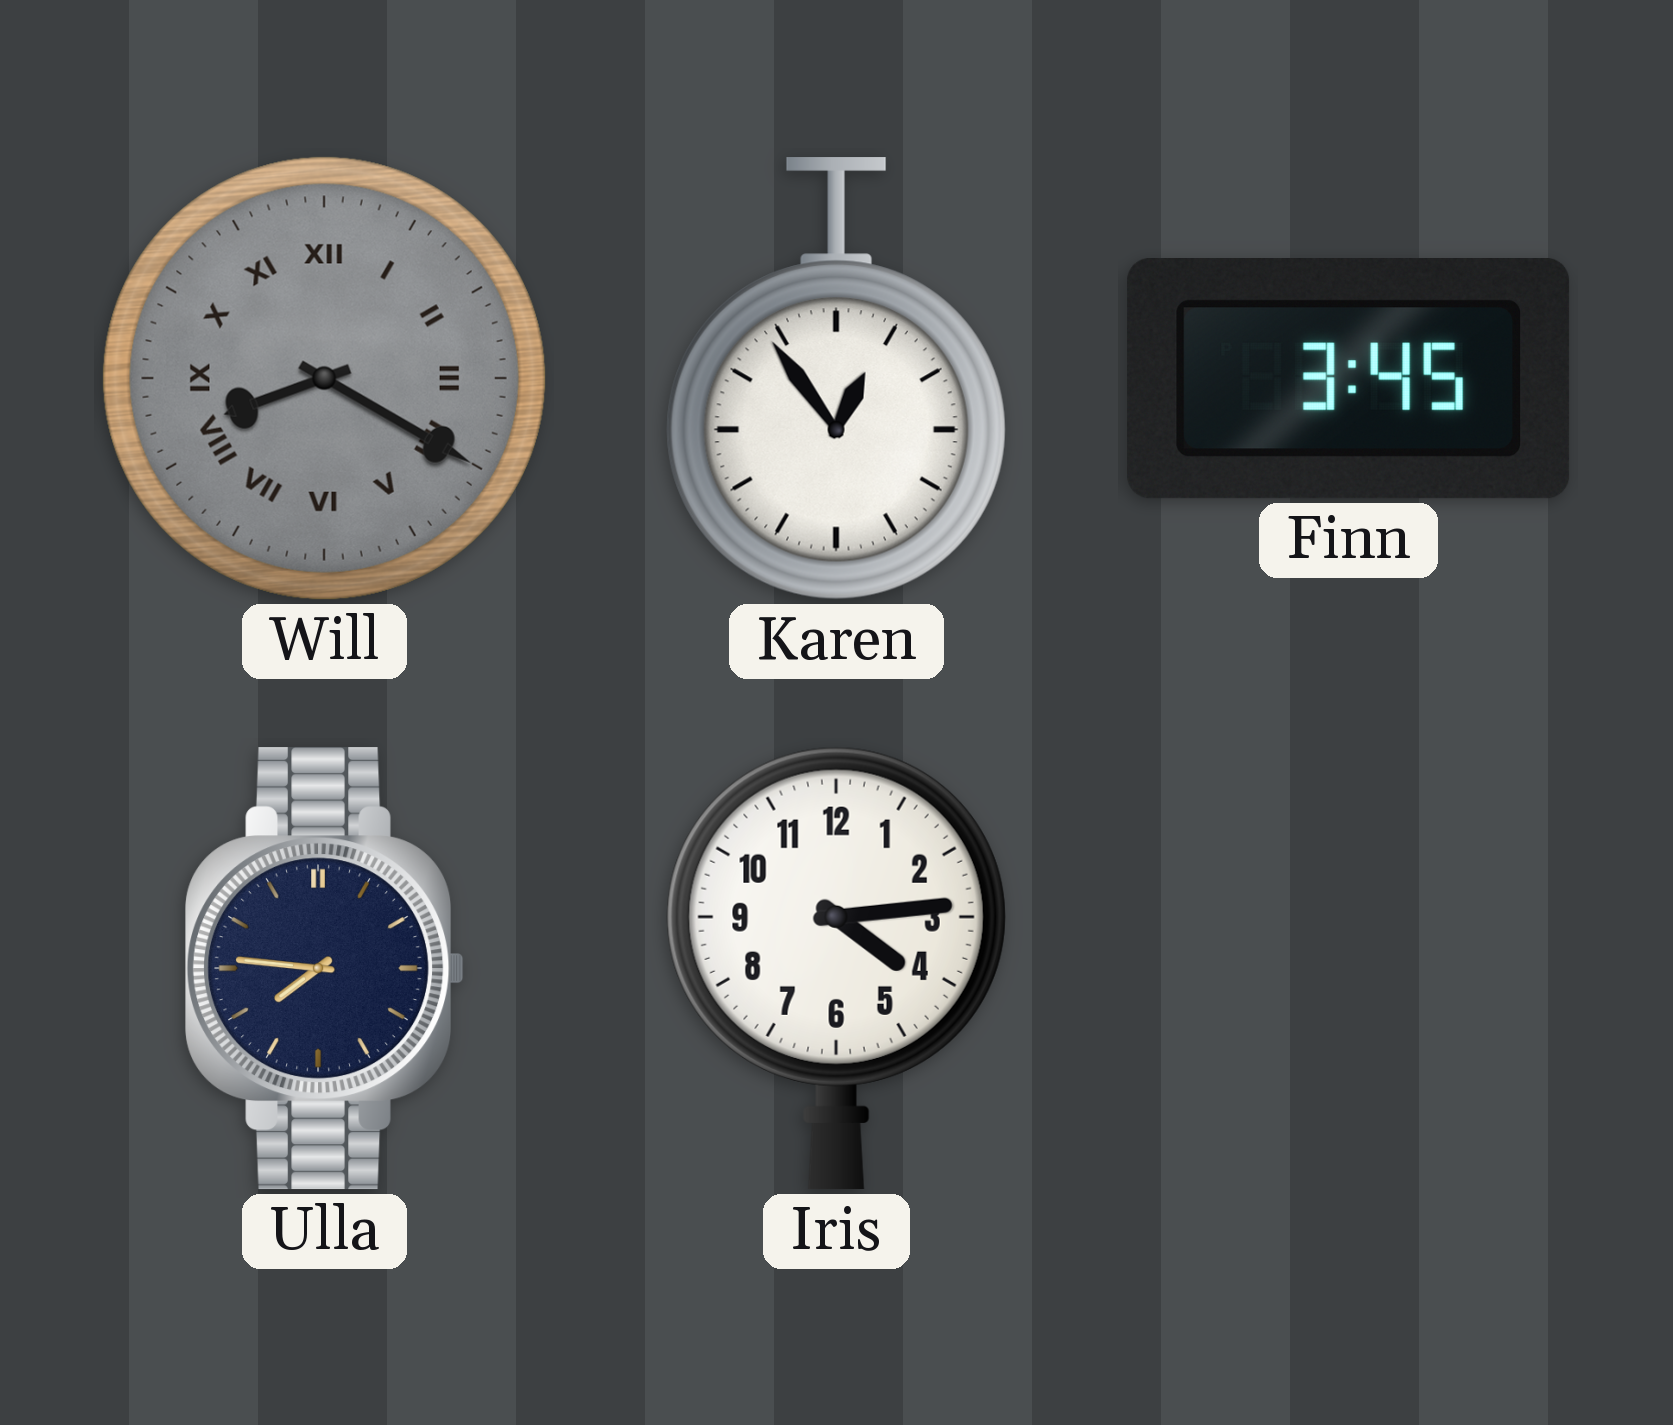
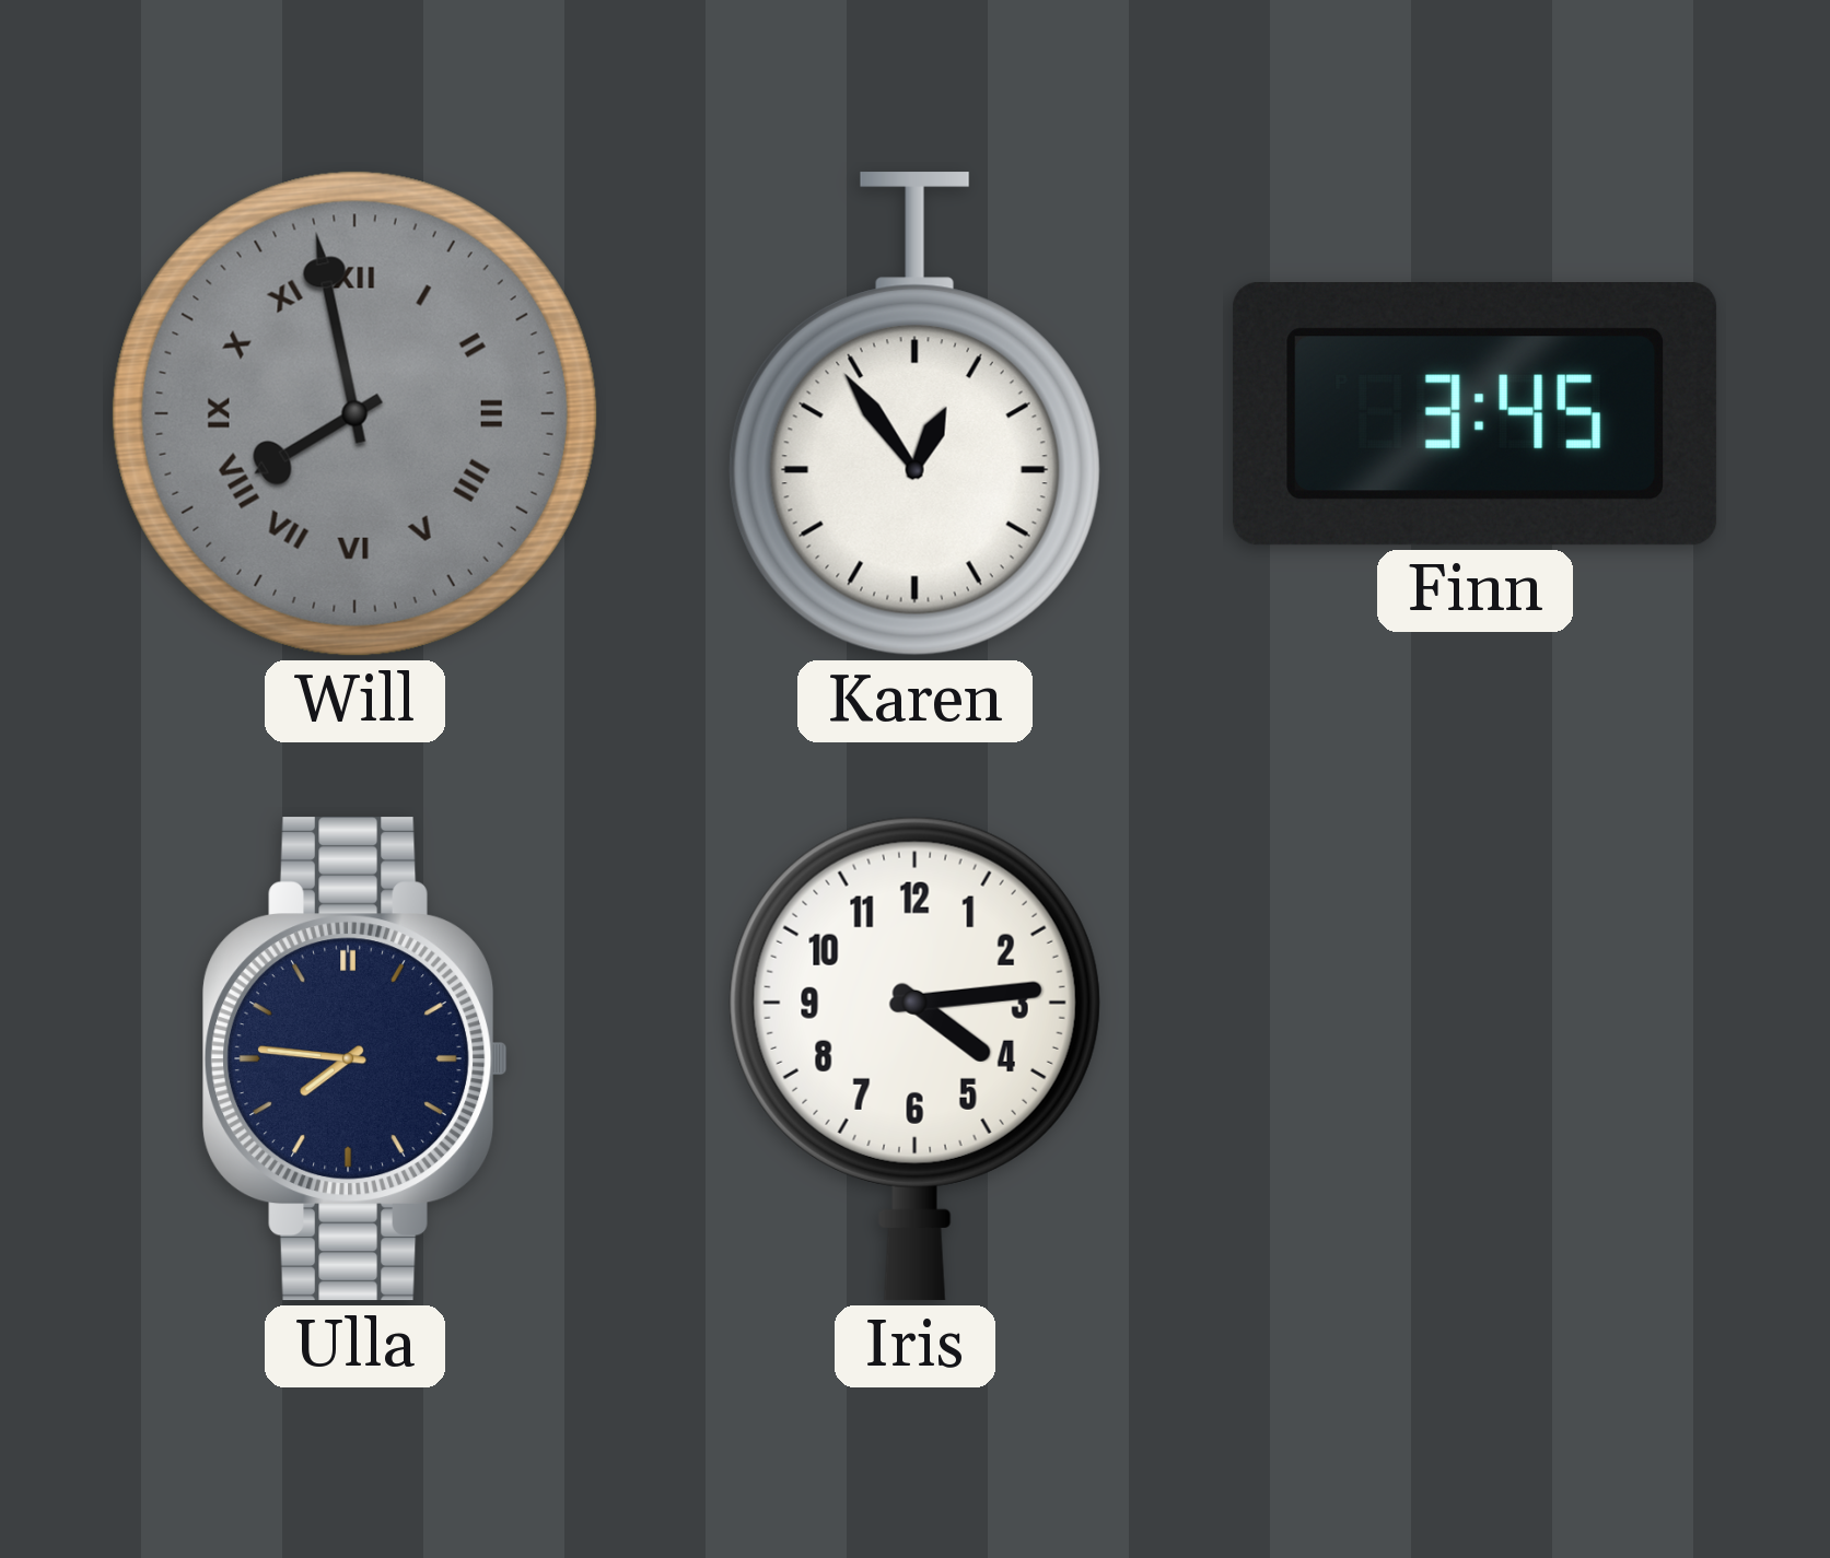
Will: 8:20 -> 7:58 (354, 413)
